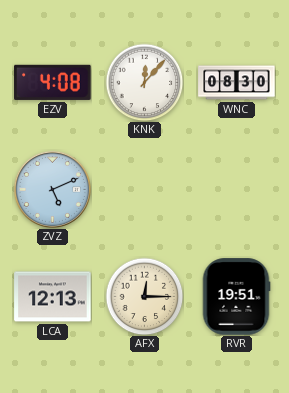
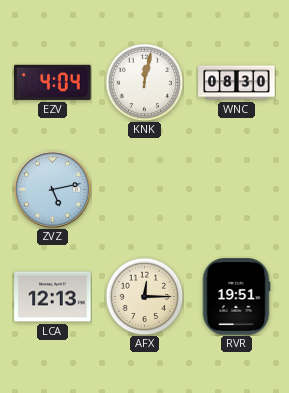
EZV: 4:08 -> 4:04 (53, 82)
KNK: 12:07 -> 12:02 (144, 82)
ZVZ: 5:11 -> 5:13 (52, 189)
